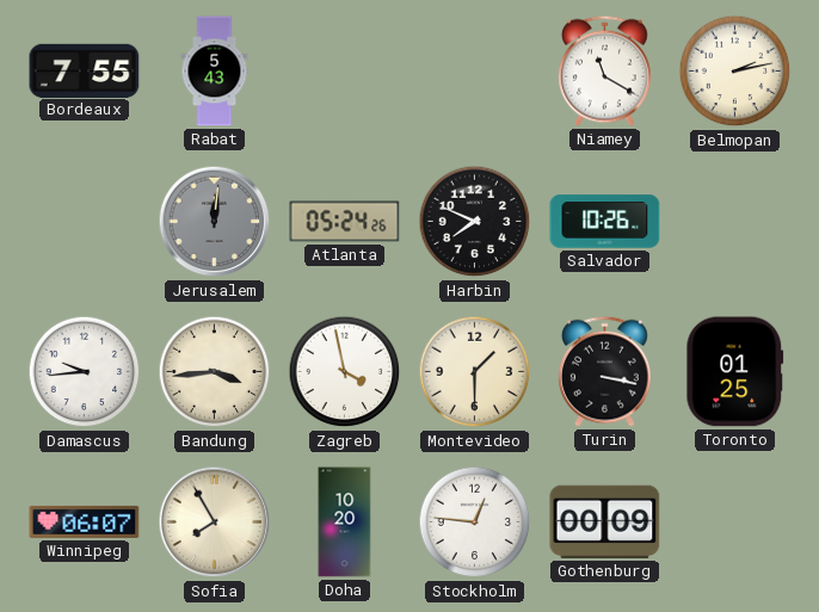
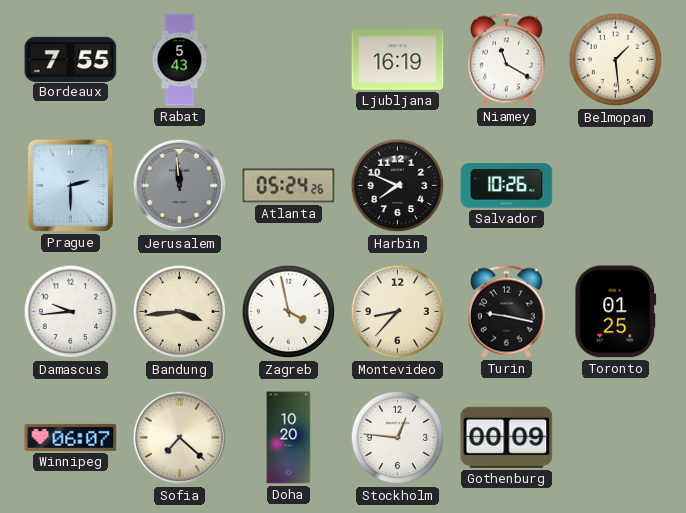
Ljubljana: none -> 16:19 (398, 60)
Belmopan: 2:13 -> 1:29 (616, 60)
Prague: none -> 2:30 (70, 185)
Jerusalem: 12:01 -> 11:59 (180, 186)
Montevideo: 1:30 -> 8:37 (398, 312)
Turin: 3:17 -> 9:17 (506, 311)
Sofia: 7:55 -> 7:22 (180, 438)
